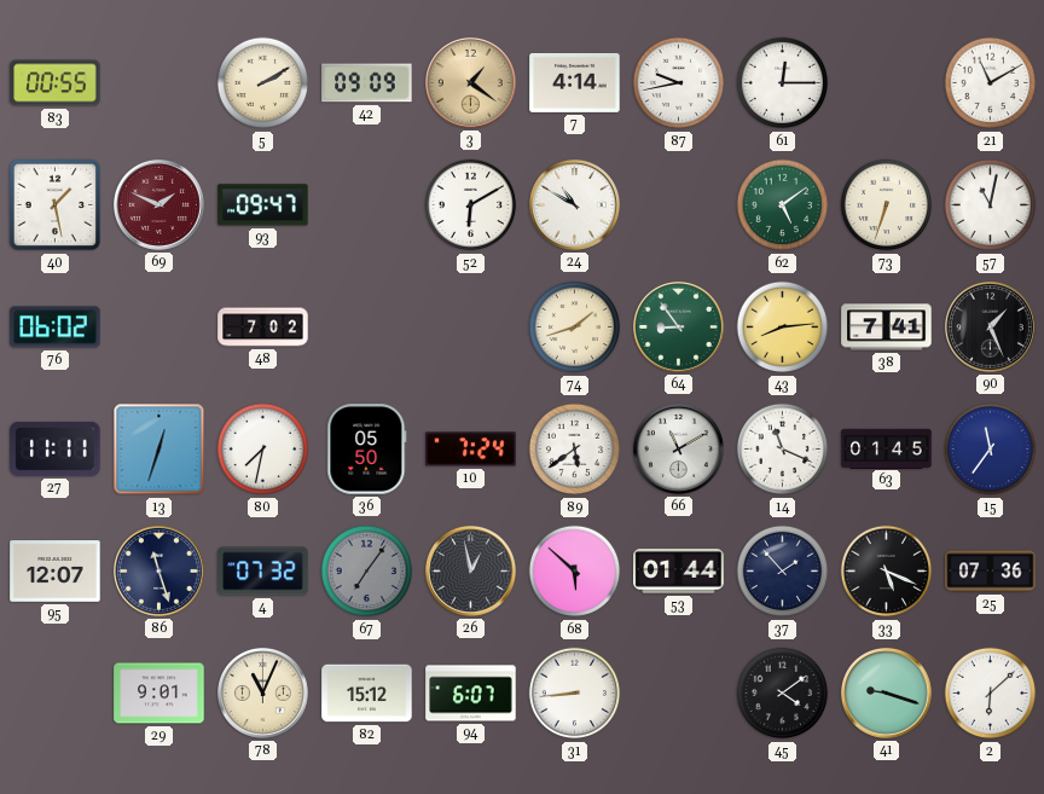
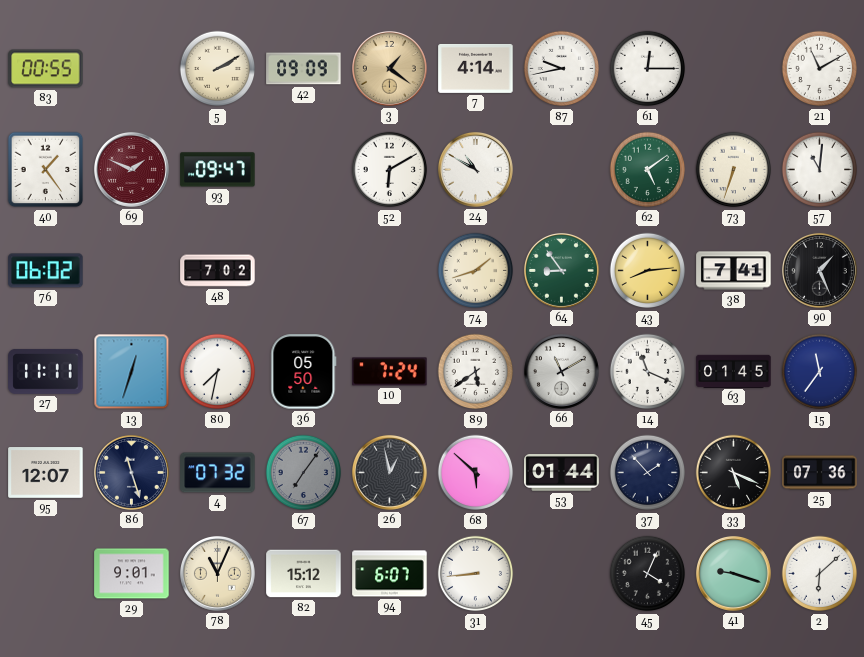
40: 1:28 -> 1:24 (46, 170)
57: 11:02 -> 11:01 (820, 170)
45: 4:09 -> 4:04 (648, 574)
